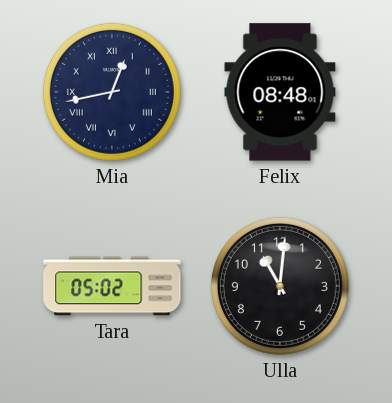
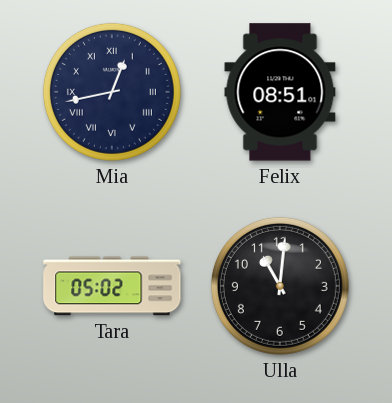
Felix: 08:48 -> 08:51 (280, 92)
